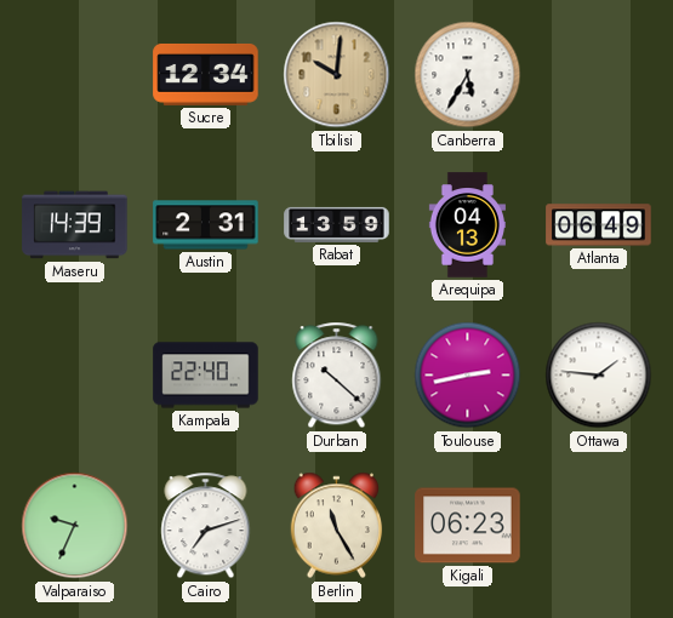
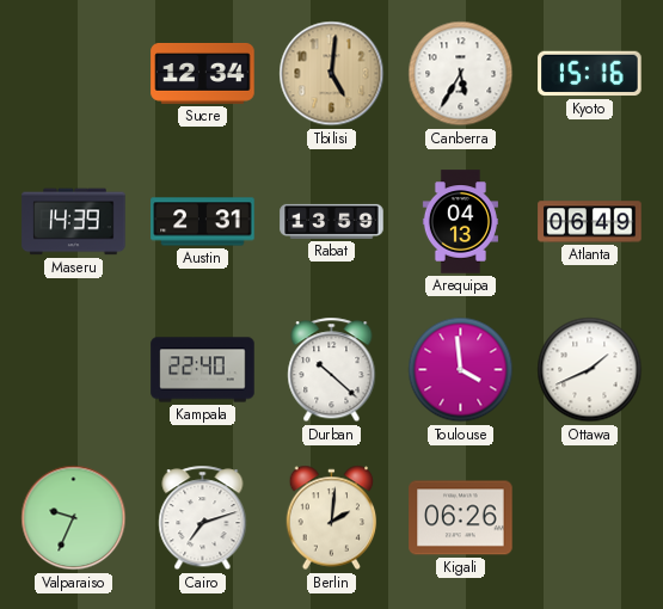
Tbilisi: 10:01 -> 5:01 (332, 74)
Kyoto: none -> 15:16 (590, 74)
Toulouse: 2:43 -> 3:59 (461, 370)
Ottawa: 1:46 -> 1:41 (590, 370)
Berlin: 11:25 -> 2:01 (332, 518)
Kigali: 06:23 -> 06:26 (461, 518)
